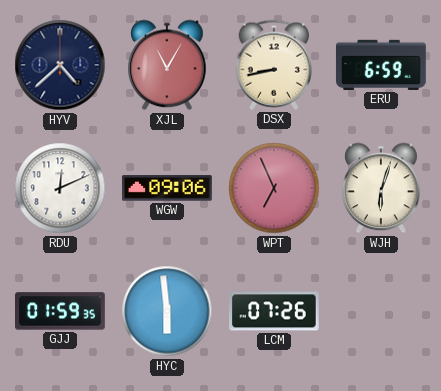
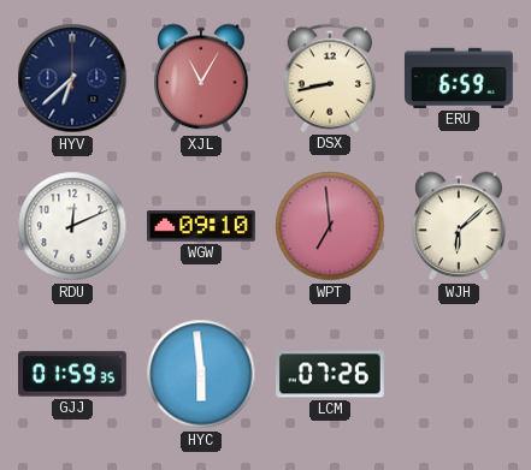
HYV: 4:38 -> 6:38 (72, 78)
WGW: 09:06 -> 09:10 (202, 226)
WPT: 6:56 -> 6:59 (330, 226)
WJH: 6:03 -> 6:08 (460, 226)
